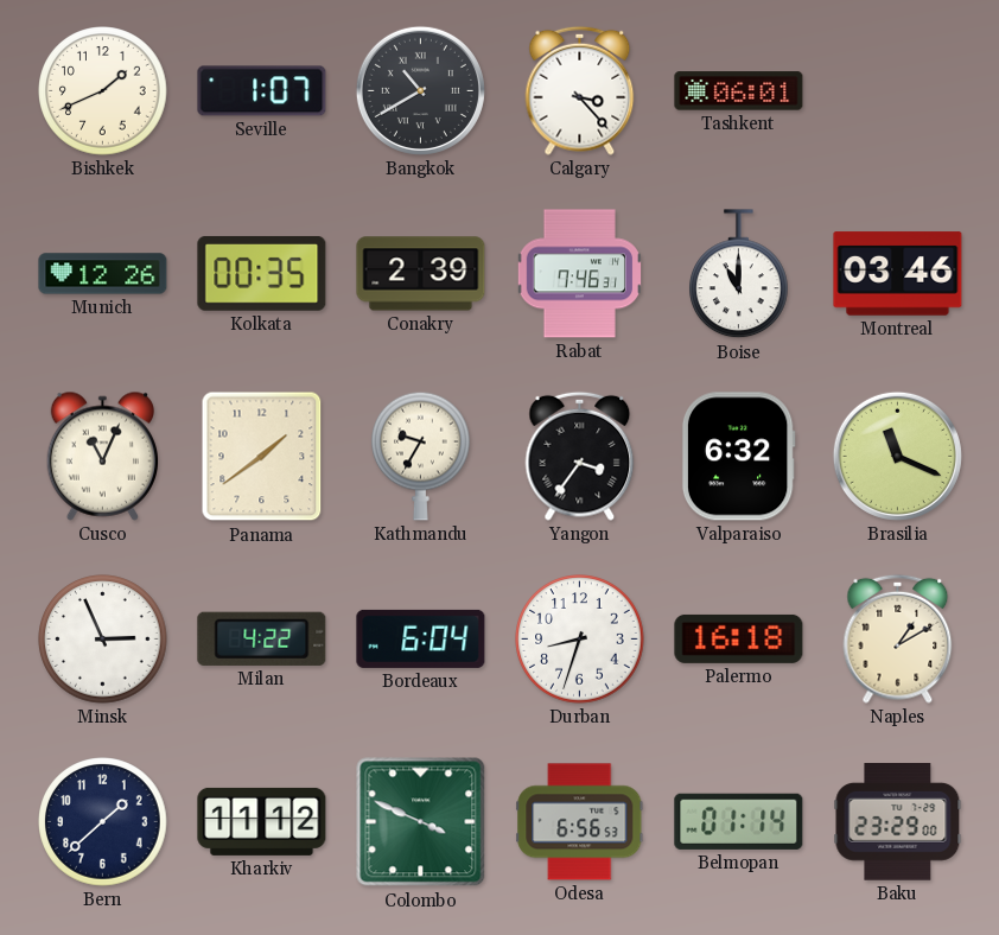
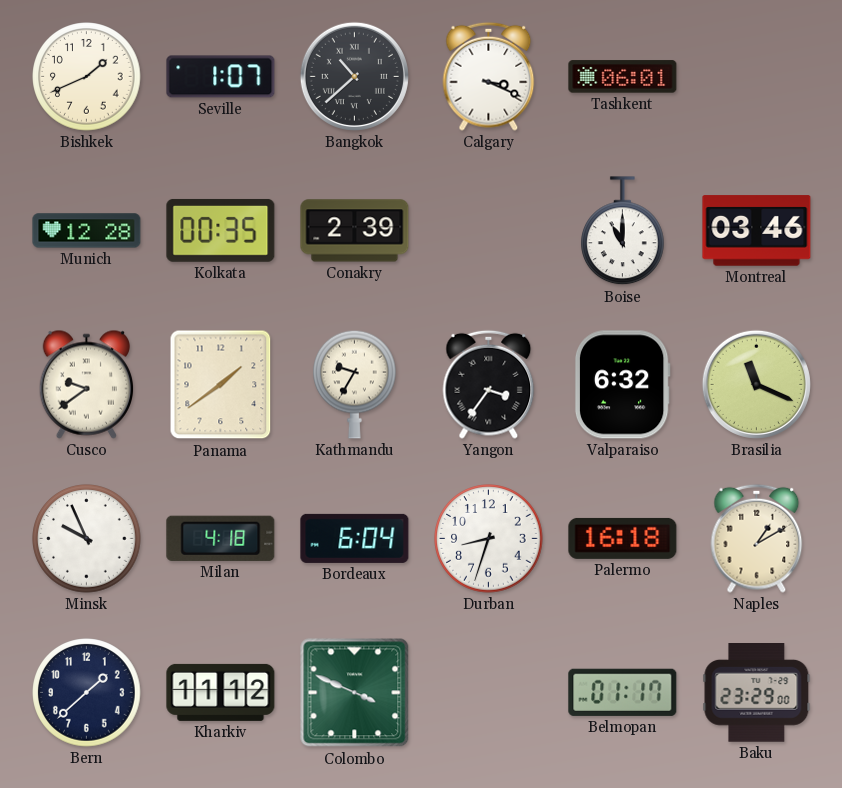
Bangkok: 10:40 -> 10:38 (354, 76)
Calgary: 3:23 -> 3:19 (489, 76)
Munich: 12:26 -> 12:28 (87, 231)
Rabat: 7:46 -> none (579, 274)
Cusco: 11:04 -> 9:39 (86, 384)
Minsk: 2:56 -> 9:56 (87, 539)
Milan: 4:22 -> 4:18 (221, 538)
Odesa: 6:56 -> none (580, 822)
Belmopan: 01:14 -> 01:17 (623, 692)
